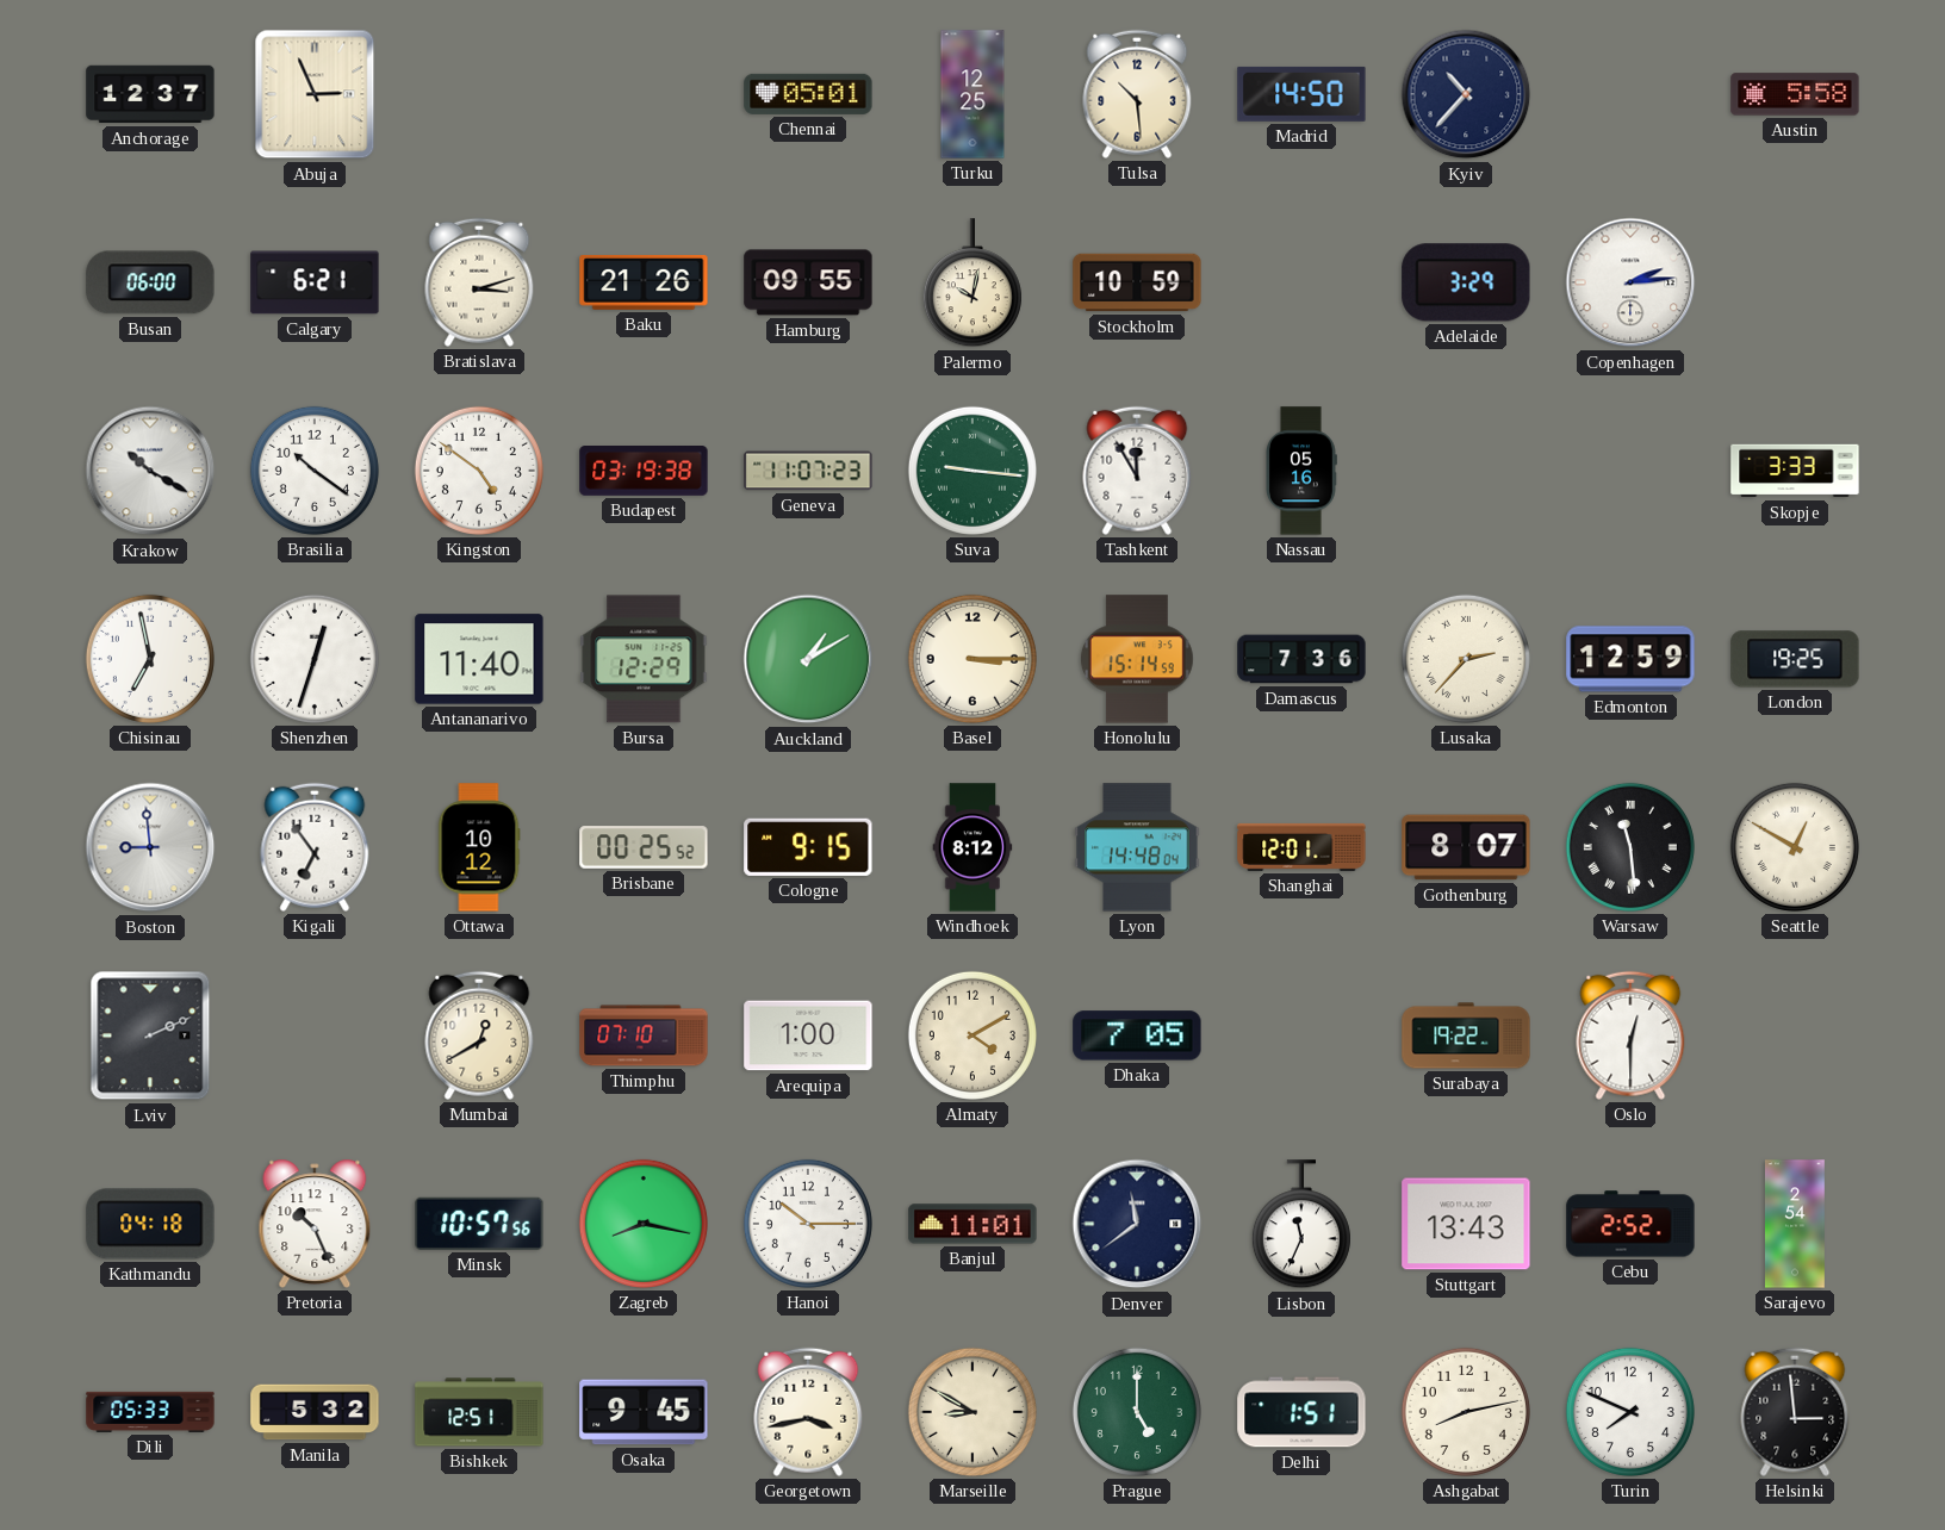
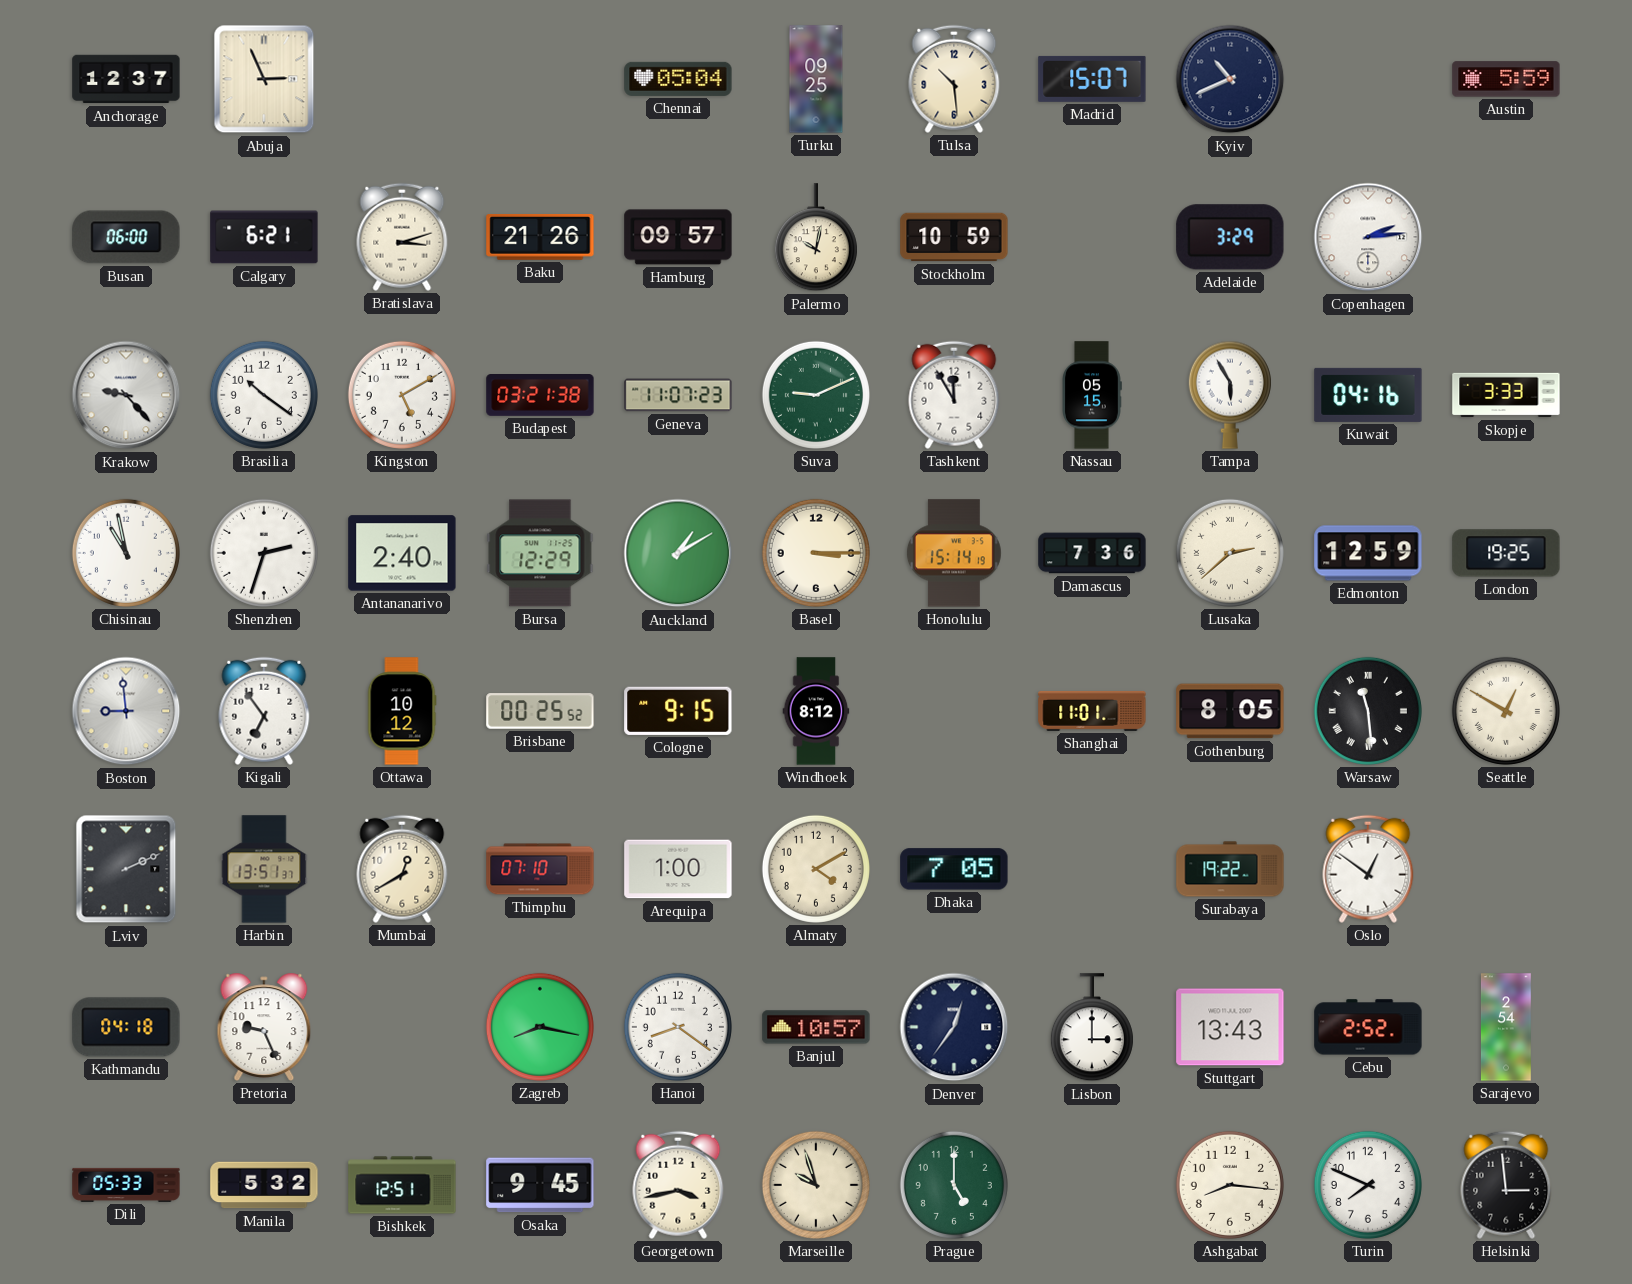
Chennai: 05:01 -> 05:04 (678, 79)
Turku: 12:25 -> 09:25 (816, 79)
Madrid: 14:50 -> 15:07 (1092, 79)
Kyiv: 10:37 -> 10:41 (1230, 79)
Austin: 5:58 -> 5:59 (1506, 79)
Hamburg: 09:55 -> 09:57 (678, 237)
Krakow: 10:20 -> 9:23 (126, 395)
Kingston: 4:51 -> 5:10 (402, 395)
Budapest: 03:19 -> 03:21 (540, 396)
Suva: 9:16 -> 9:11 (816, 395)
Nassau: 05:16 -> 05:15 (1092, 395)
Tampa: none -> 5:55 (1230, 395)
Kuwait: none -> 04:16 (1368, 395)
Chisinau: 6:58 -> 10:58 (126, 553)
Shenzhen: 12:33 -> 2:33 (264, 553)
Antananarivo: 11:40 -> 2:40 (402, 553)
Honolulu: 15:14:59 -> 15:14:19 (954, 553)
Lusaka: 2:37 -> 2:38 (1230, 553)
Lyon: 14:48 -> none (1137, 847)
Shanghai: 12:01 -> 11:01 (1092, 711)
Gothenburg: 8:07 -> 8:05 (1230, 711)
Harbin: none -> 13:51 (264, 869)
Oslo: 12:30 -> 12:51 (1368, 869)
Pretoria: 10:26 -> 9:26 (264, 1027)
Minsk: 10:57 -> none (479, 1224)
Hanoi: 10:15 -> 8:21 (678, 1027)
Banjul: 11:01 -> 10:57 (816, 1027)
Denver: 11:39 -> 12:36 (954, 1027)
Lisbon: 11:34 -> 3:00 (1092, 1028)
Marseille: 8:50 -> 9:57 (816, 1185)
Delhi: 1:51 -> none (1301, 1412)
Ashgabat: 8:13 -> 8:16 (1230, 1185)
